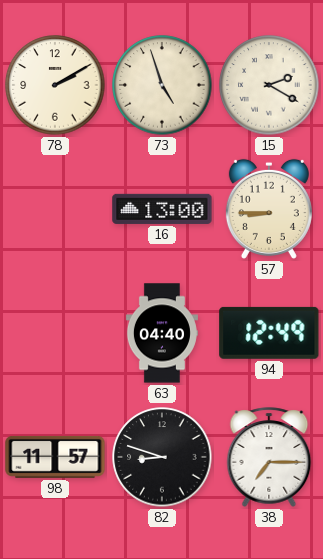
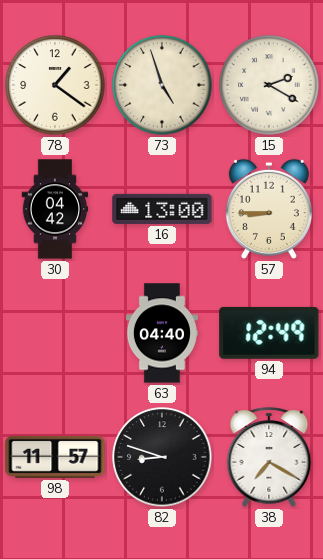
78: 2:10 -> 1:21 (55, 85)
30: none -> 04:42 (55, 209)
38: 7:15 -> 7:20 (269, 457)
